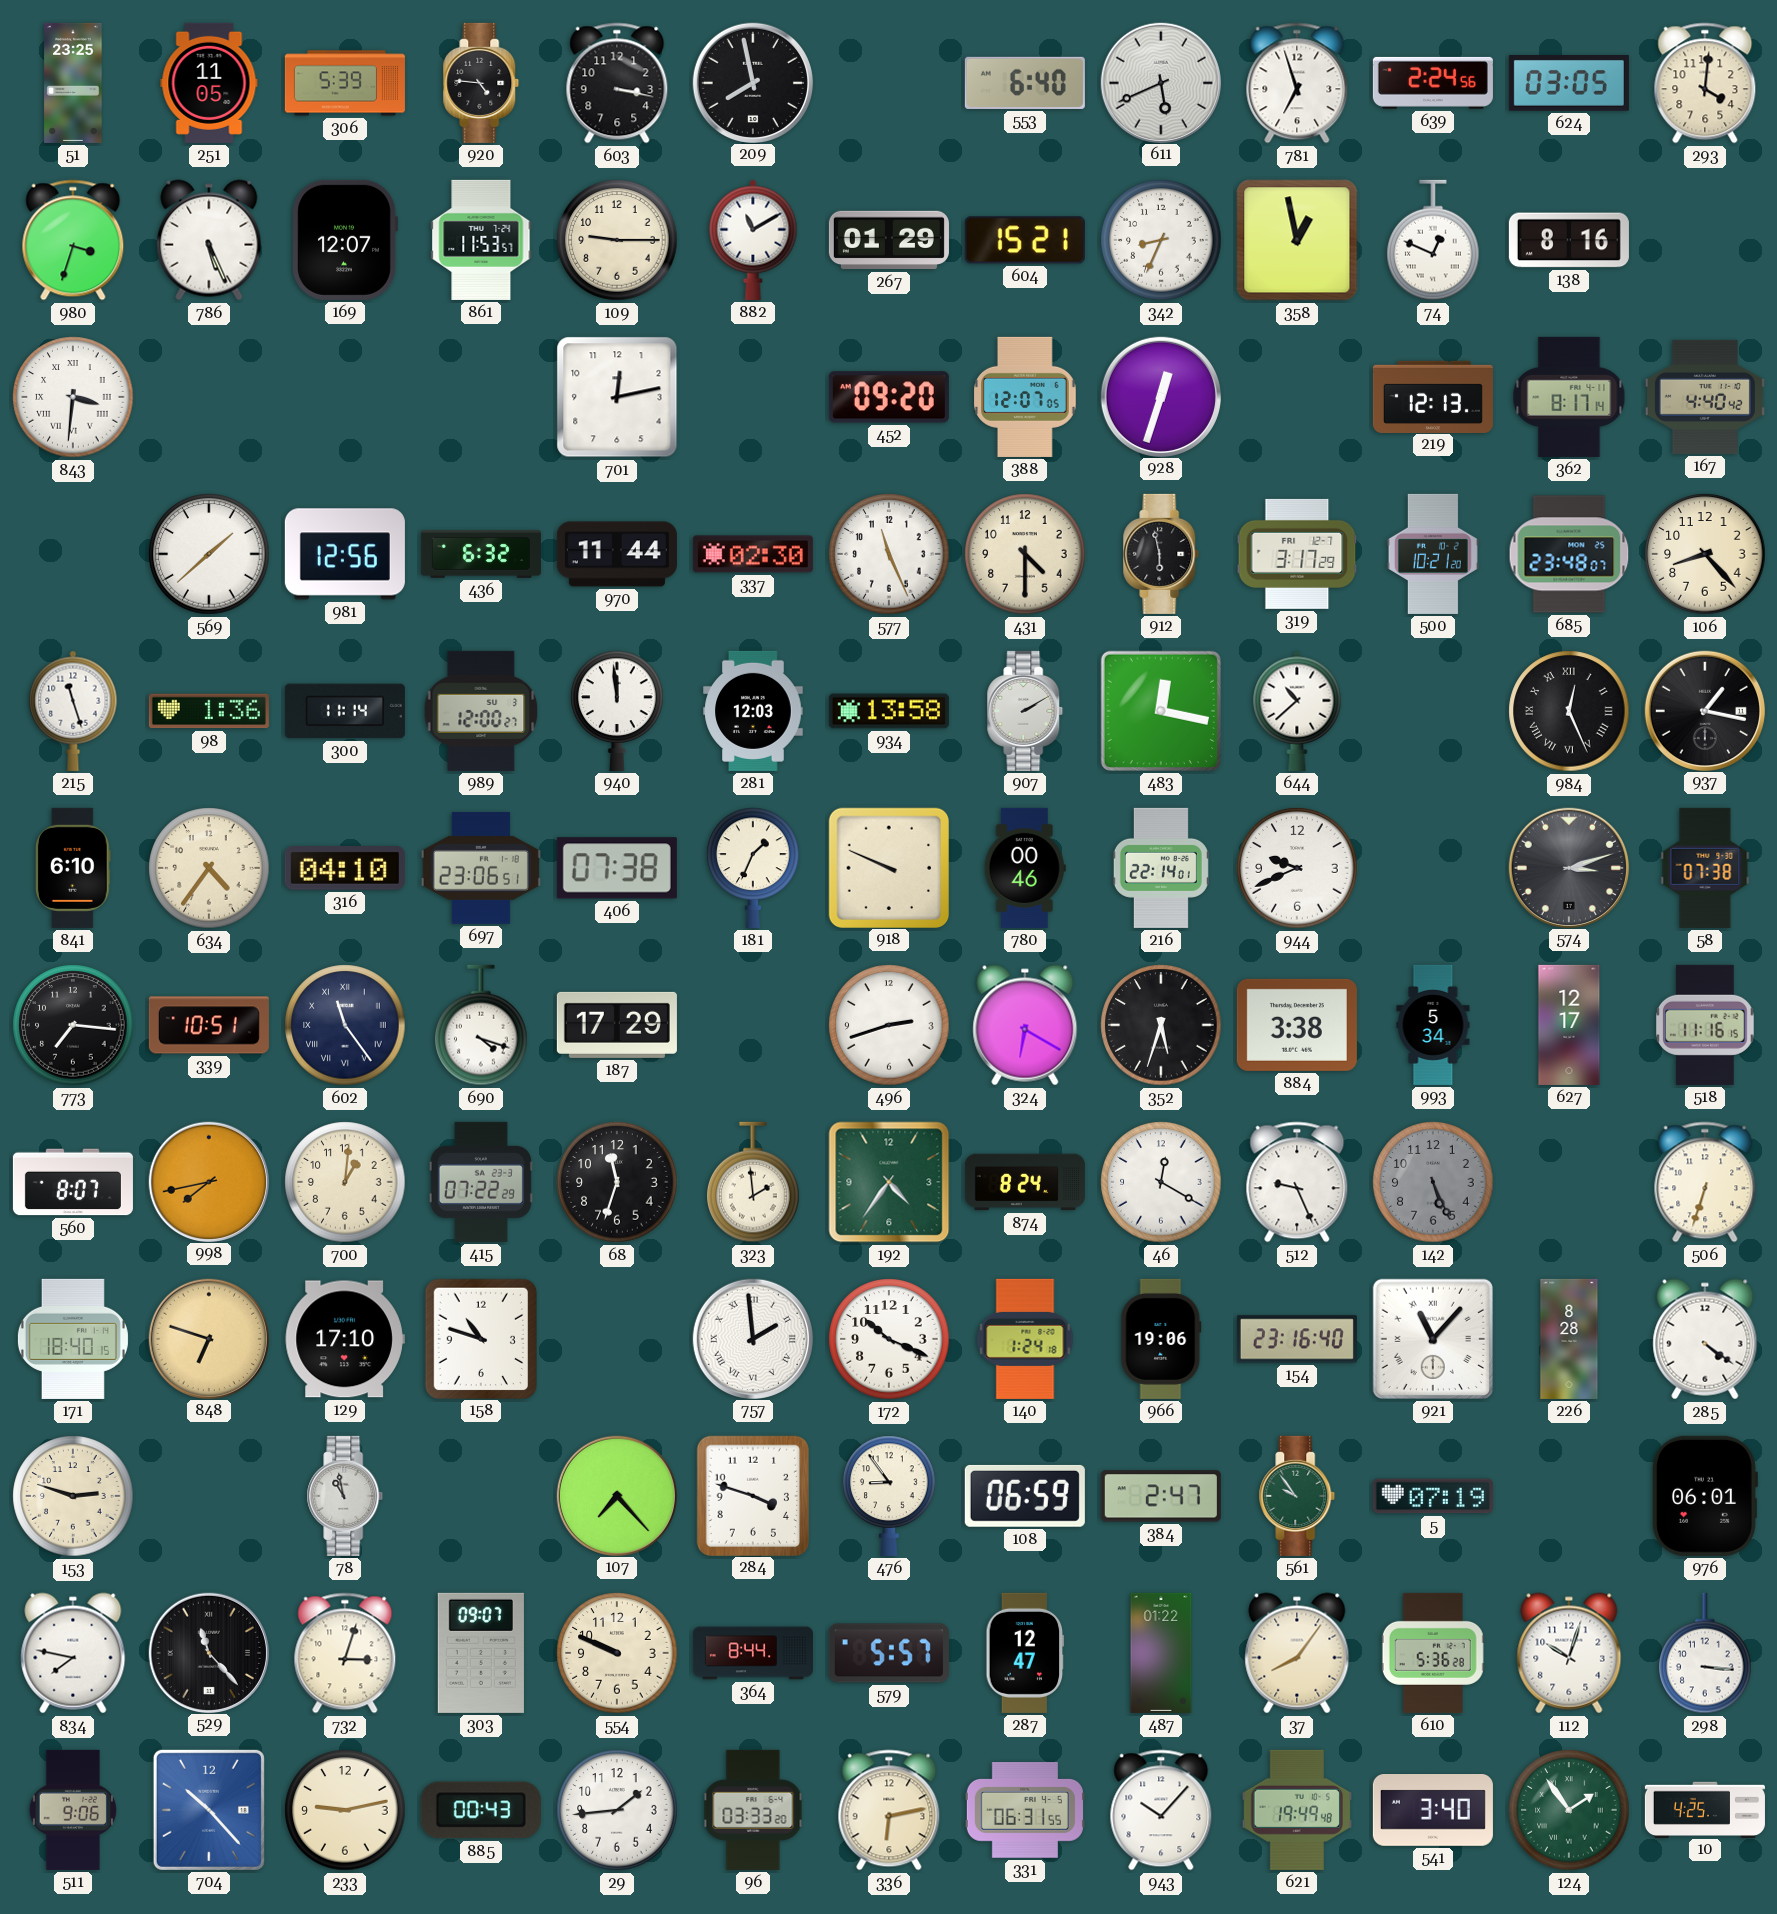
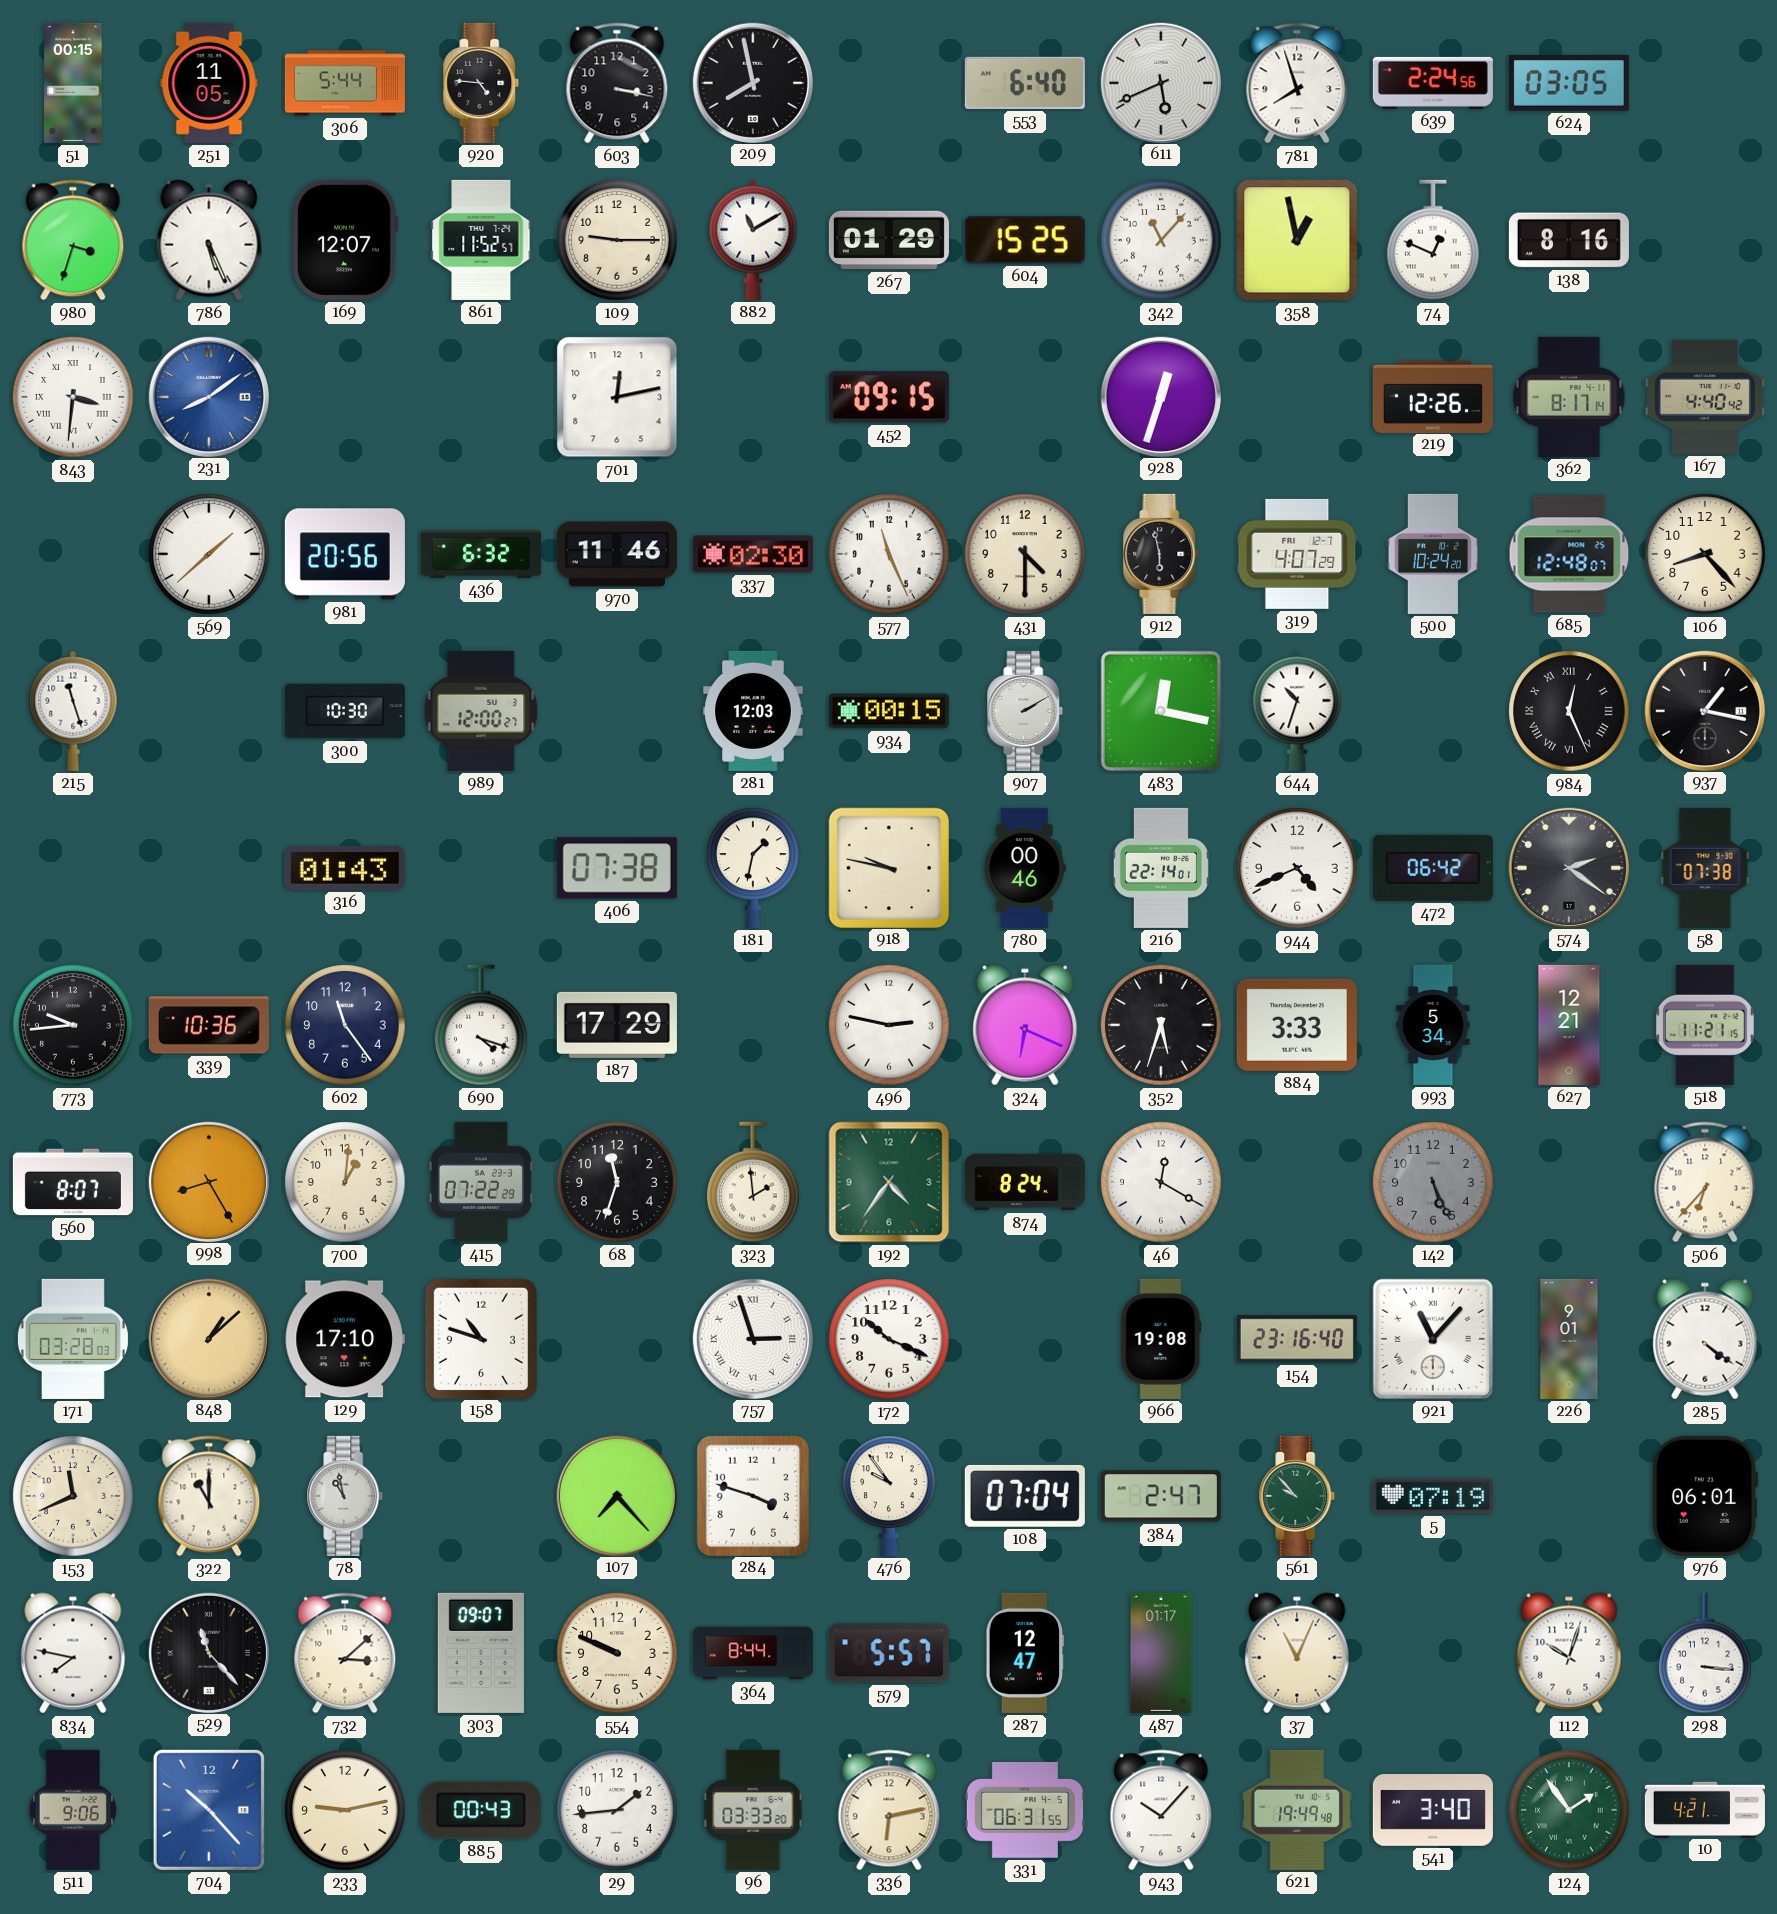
51: 23:25 -> 00:15 (73, 83)
306: 5:39 -> 5:44 (345, 83)
781: 6:57 -> 7:57 (1297, 83)
293: 4:01 -> none (1705, 83)
861: 11:53 -> 11:52 (481, 240)
604: 15:21 -> 15:25 (1025, 240)
342: 8:34 -> 11:07 (1161, 240)
231: none -> 8:09 (208, 396)
452: 09:20 -> 09:15 (889, 397)
388: 12:07 -> none (1025, 397)
219: 12:13 -> 12:26 (1433, 396)
981: 12:56 -> 20:56 (345, 554)
970: 11:44 -> 11:46 (617, 554)
319: 3:17 -> 4:07 (1297, 554)
500: 10:21 -> 10:24 (1433, 554)
685: 23:48 -> 12:48 (1569, 554)
98: 1:36 -> none (209, 711)
300: 11:14 -> 10:30 (345, 711)
940: 11:59 -> none (617, 711)
934: 13:58 -> 00:15 (889, 711)
644: 10:38 -> 10:33 (1297, 711)
841: 6:10 -> none (73, 868)
634: 4:36 -> none (209, 868)
316: 04:10 -> 01:43 (345, 868)
697: 23:06 -> none (481, 868)
181: 1:34 -> 1:32 (753, 868)
918: 9:49 -> 9:47 (888, 867)
944: 9:41 -> 4:41 (1297, 868)
472: none -> 06:42 (1433, 868)
574: 3:12 -> 2:21 (1568, 867)
773: 7:16 -> 9:44 (73, 1025)
339: 10:51 -> 10:36 (209, 1025)
602 numerals: Roman -> Arabic (345, 1025)
496: 2:42 -> 2:47 (889, 1025)
324: 6:20 -> 6:19 (1025, 1025)
884: 3:38 -> 3:33 (1297, 1025)
627: 12:17 -> 12:21 (1569, 1025)
518: 11:16 -> 11:21 (1706, 1025)
998: 7:43 -> 8:25 (208, 1181)
512: 9:26 -> none (1297, 1182)
506: 6:33 -> 6:37 (1705, 1182)
171: 18:40 -> 03:28 (73, 1339)
848: 6:48 -> 1:08 (208, 1338)
757: 1:59 -> 2:57 (752, 1338)
140: 1:24 -> none (1025, 1339)
966: 19:06 -> 19:08 (1161, 1339)
226: 8:28 -> 9:01 (1569, 1339)
153: 2:48 -> 11:41 (73, 1496)
322: none -> 11:00 (209, 1496)
476: 8:54 -> 9:54 (889, 1496)
108: 06:59 -> 07:04 (1025, 1496)
561: 9:54 -> 9:53 (1297, 1496)
732: 3:03 -> 3:08 (345, 1653)
487: 01:22 -> 01:17 (1161, 1653)
37: 8:06 -> 11:04 (1297, 1653)
610: 5:36 -> none (1433, 1653)
10: 4:25 -> 4:21 (1705, 1809)
